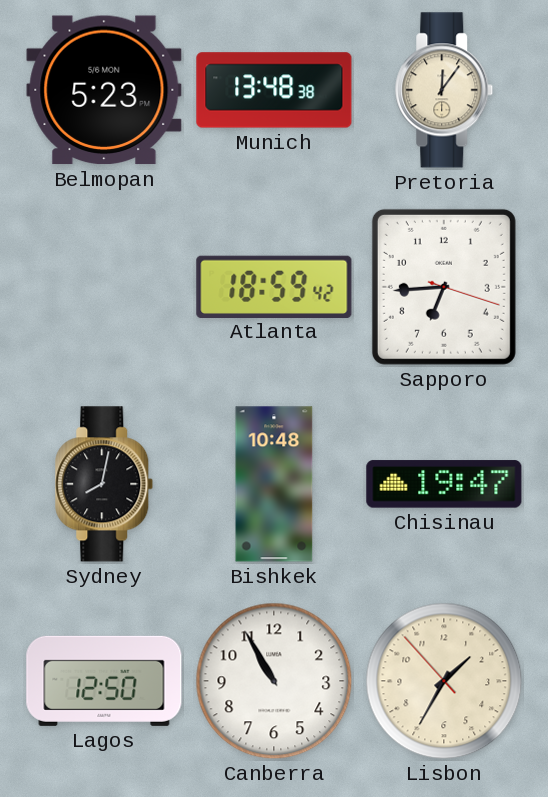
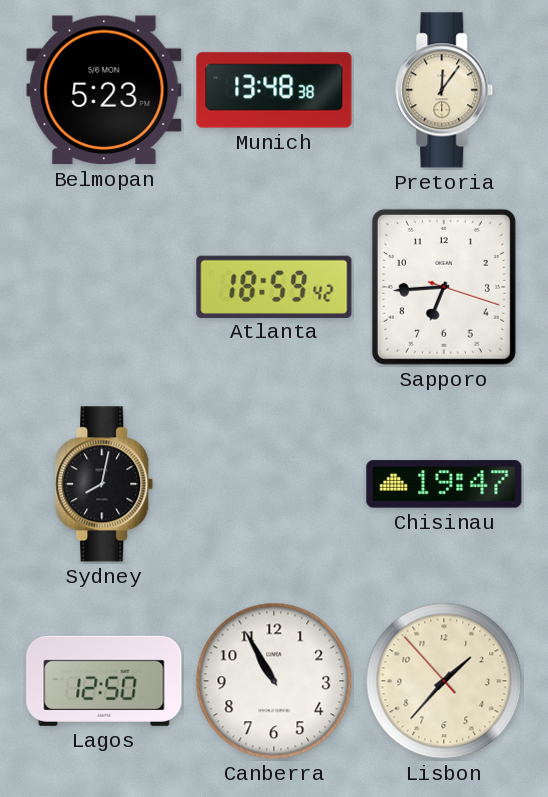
Bishkek: 10:48 -> none (274, 484)
Lisbon: 1:34 -> 1:36 (444, 681)
